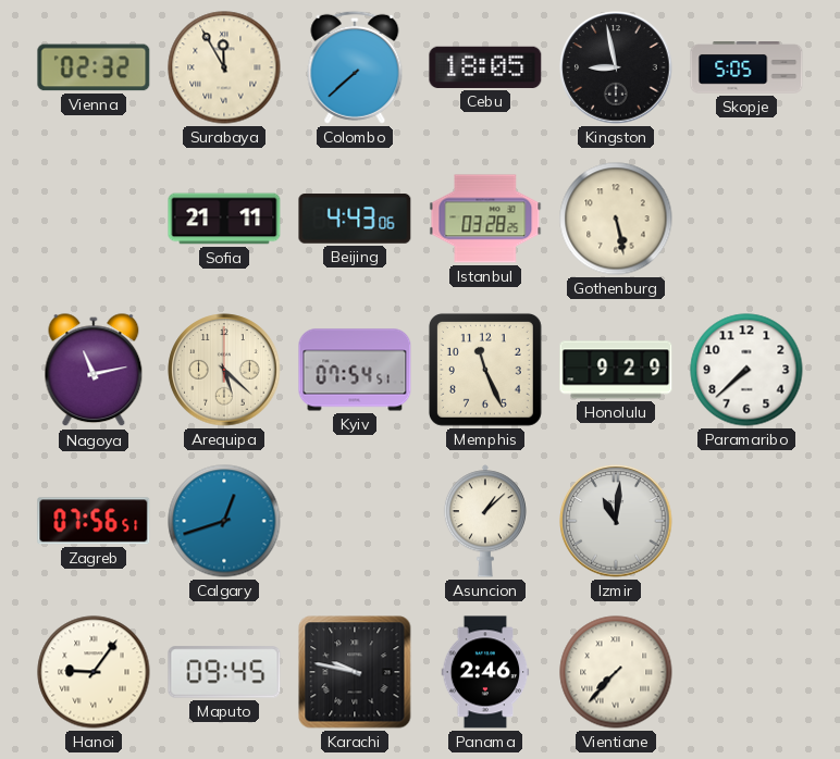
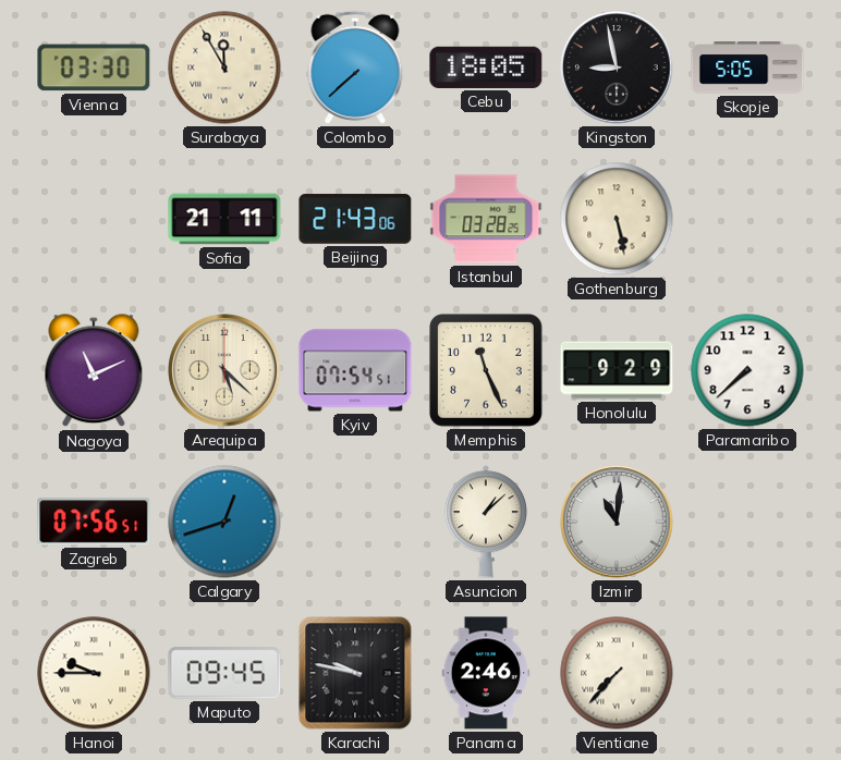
Vienna: 02:32 -> 03:30 (94, 68)
Beijing: 4:43 -> 21:43 (355, 219)
Nagoya: 11:13 -> 11:11 (94, 371)
Hanoi: 9:06 -> 9:45 (94, 673)
